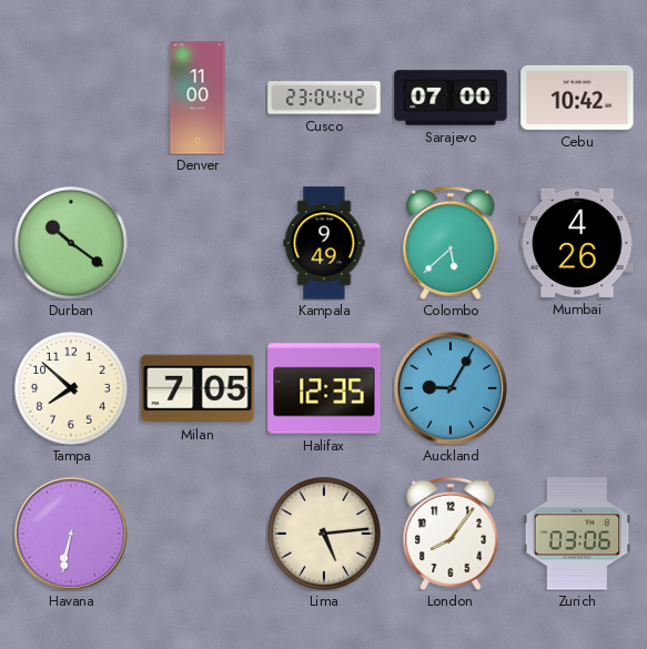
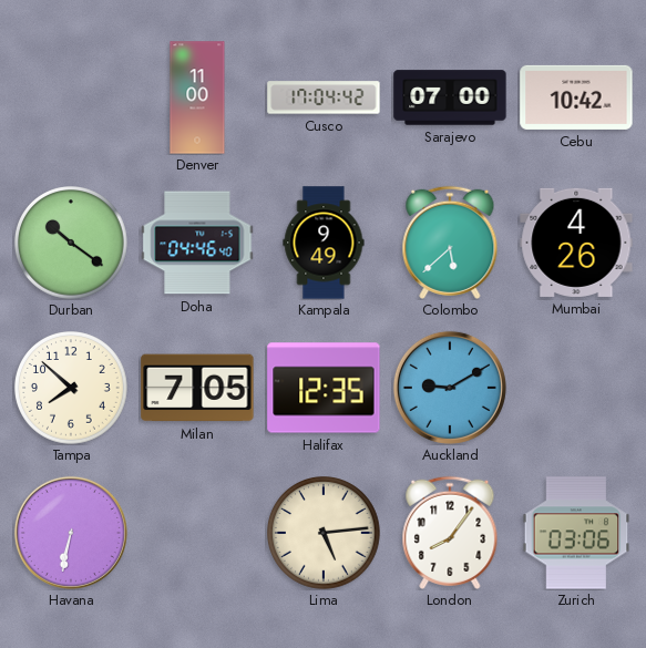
Cusco: 23:04 -> 17:04 (324, 97)
Doha: none -> 04:46 (197, 243)
Auckland: 9:05 -> 9:10 (450, 388)
